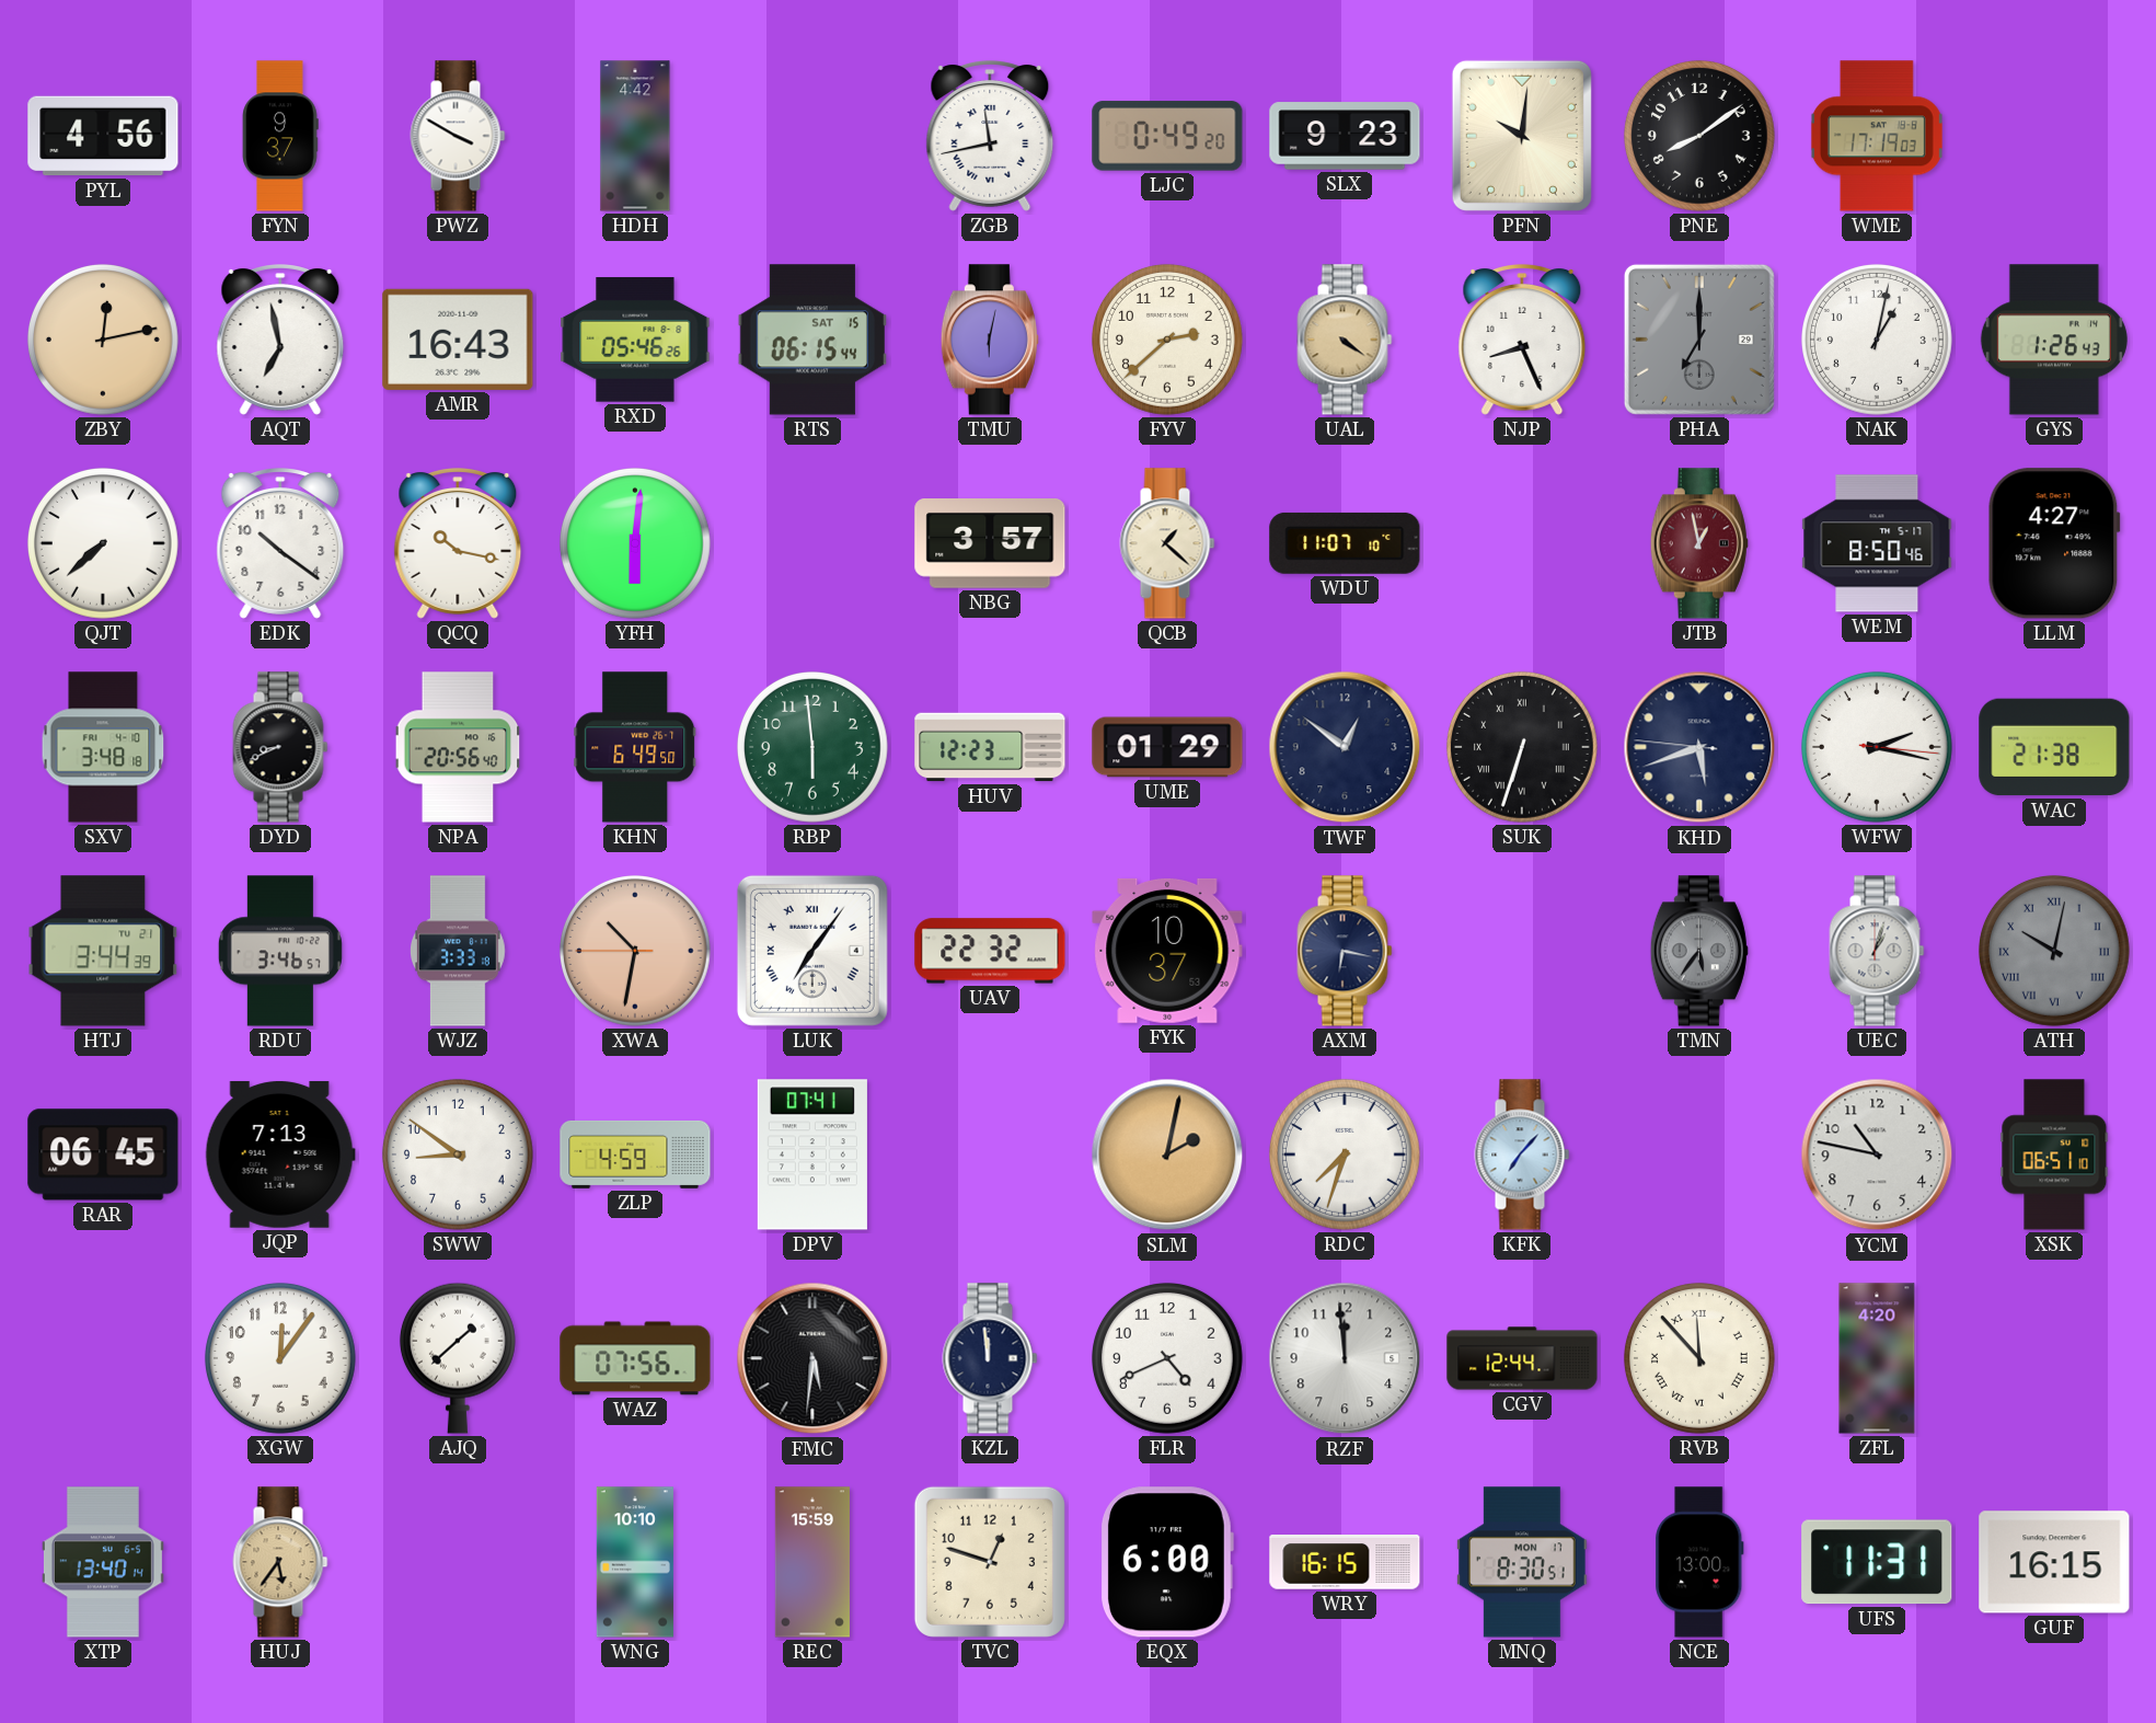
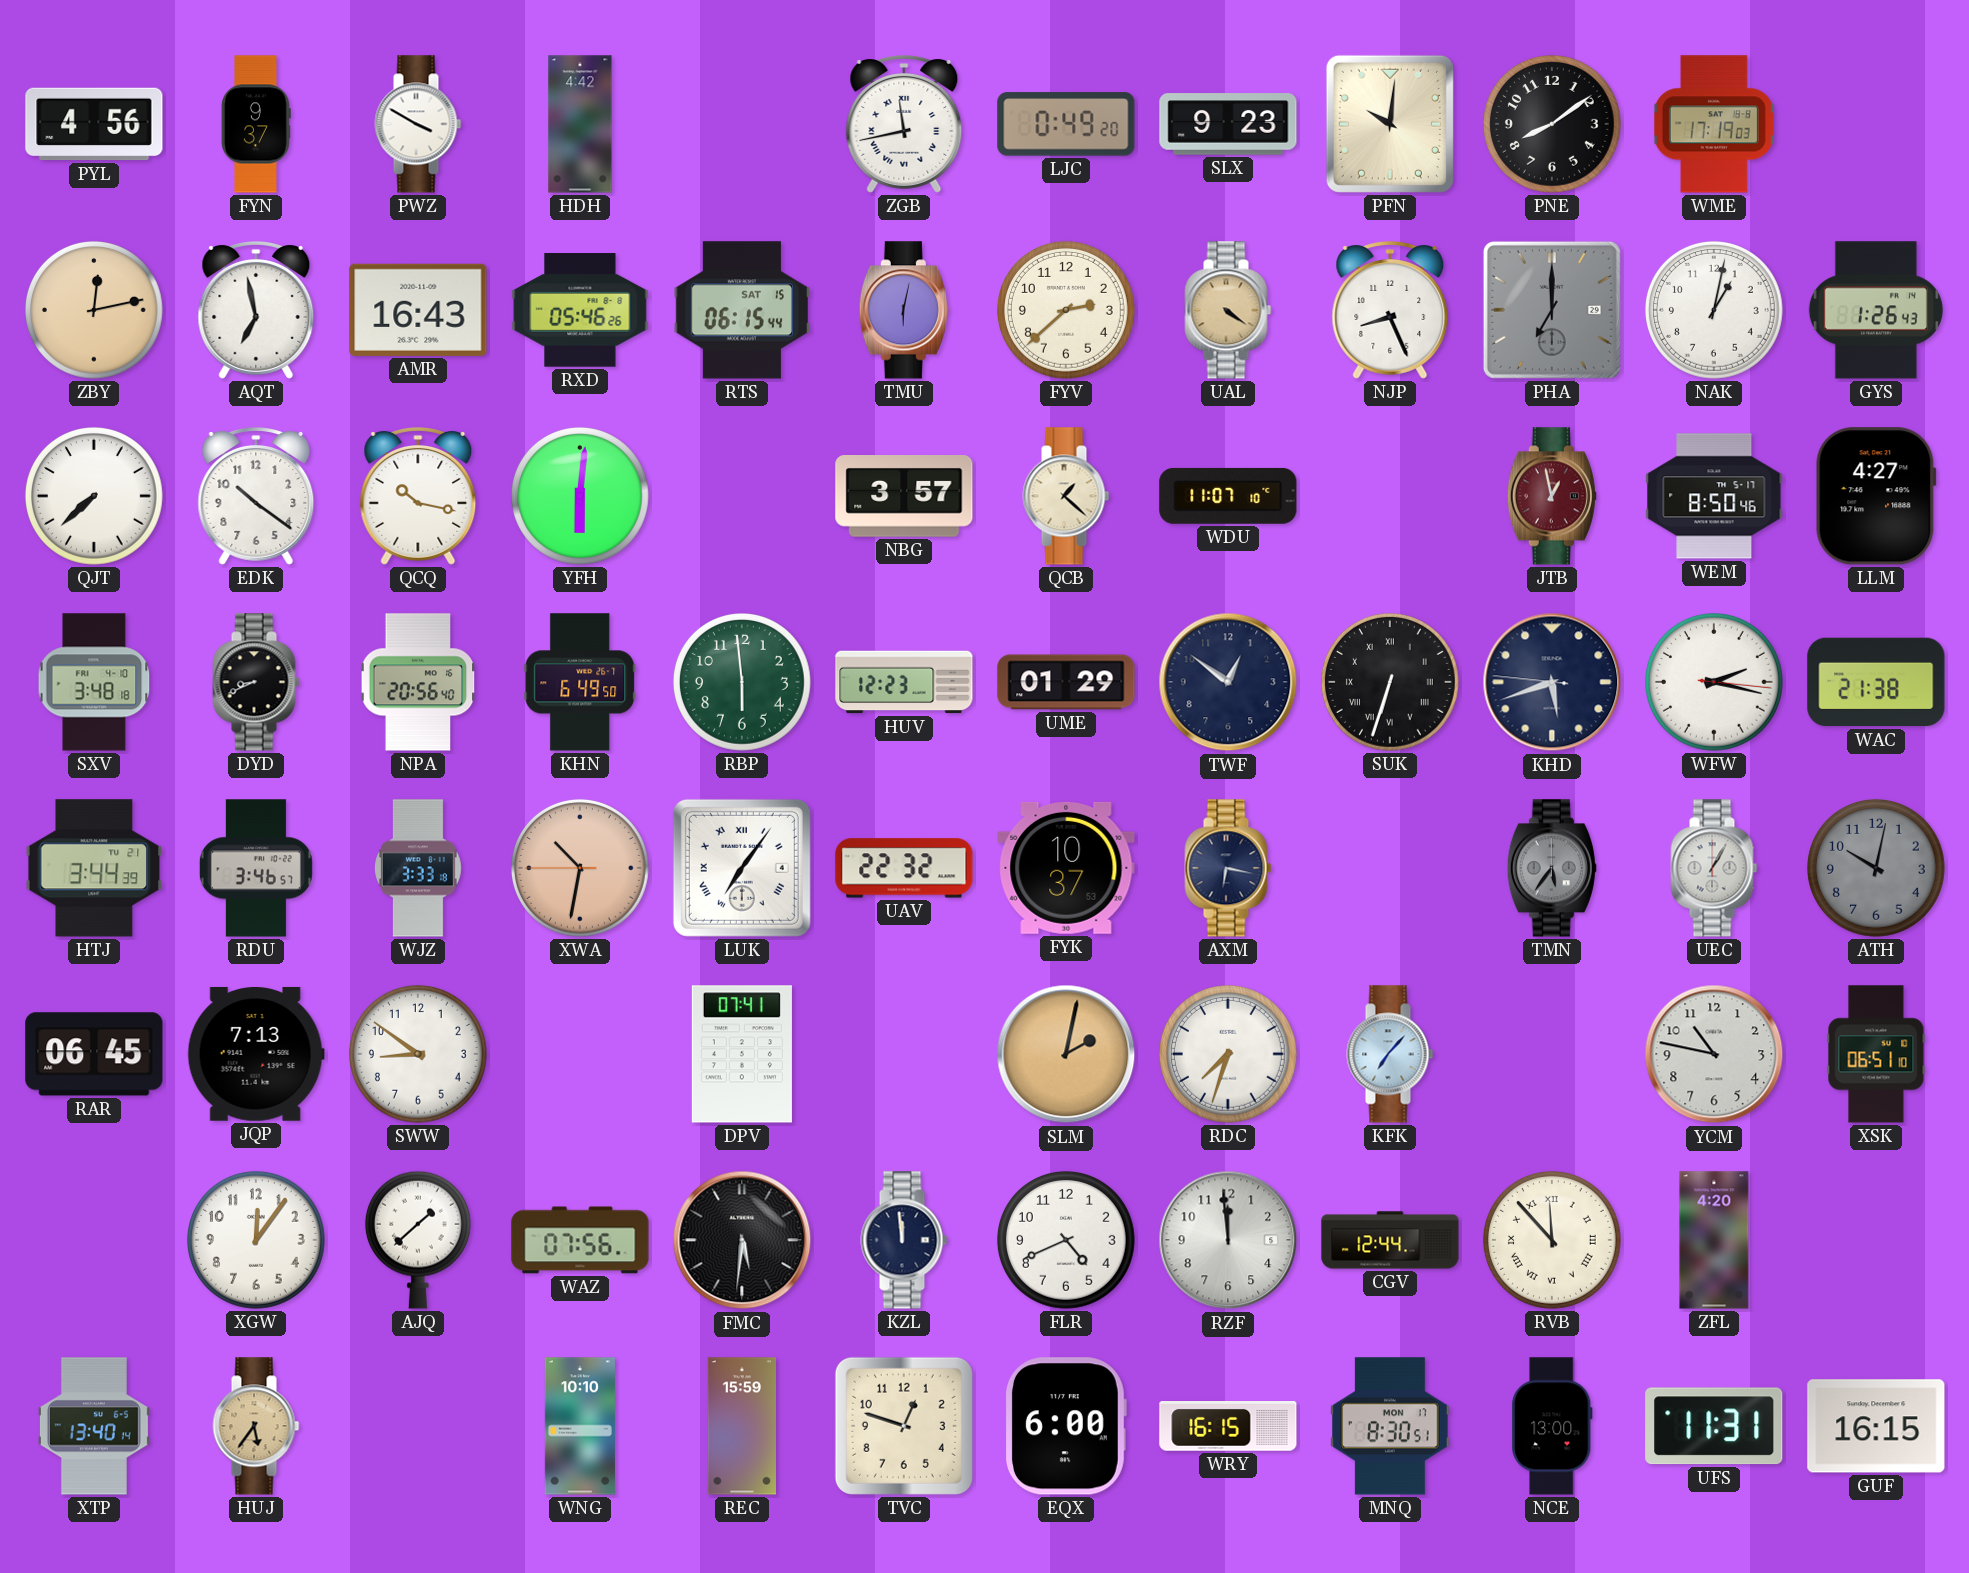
UEC: 1:03 -> 1:05 (1714, 868)
ATH numerals: Roman -> Arabic (1876, 868)
ZLP: 4:59 -> none (635, 1155)
